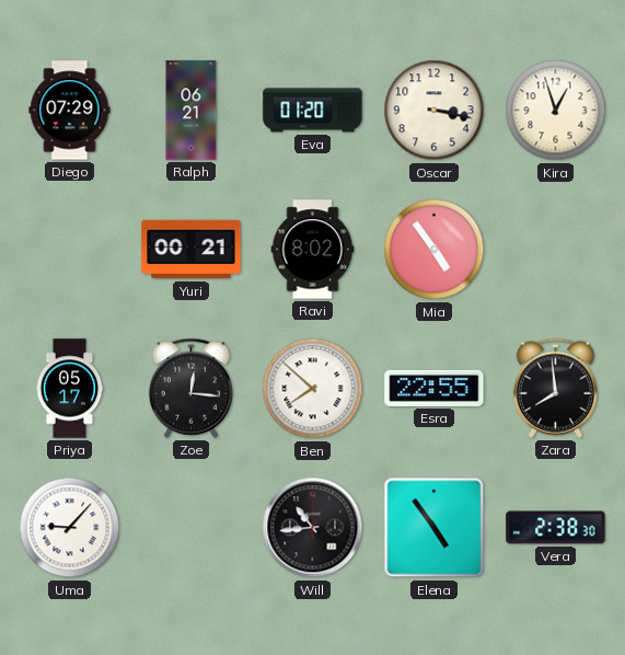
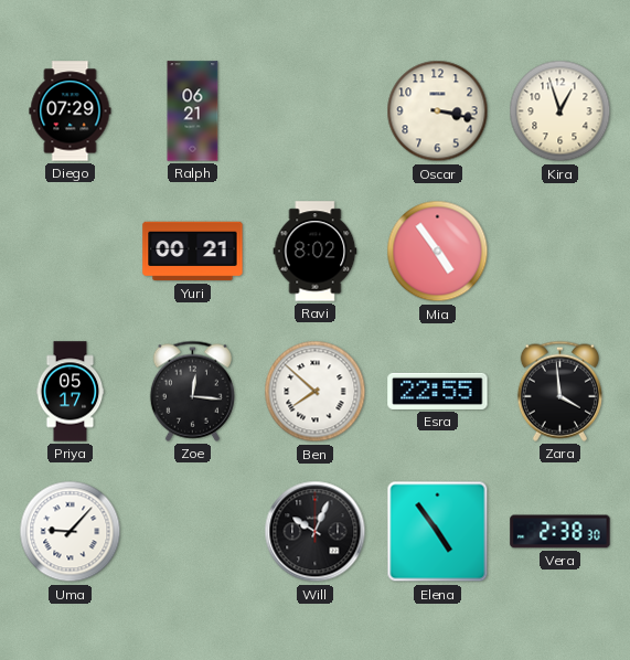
Eva: 01:20 -> none (313, 111)
Zara: 7:59 -> 3:59 (559, 391)
Will: 10:44 -> 10:04 (316, 532)
